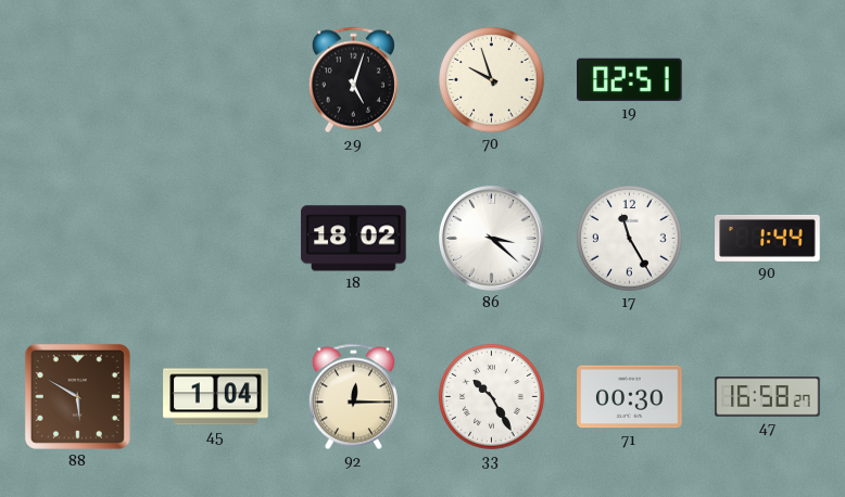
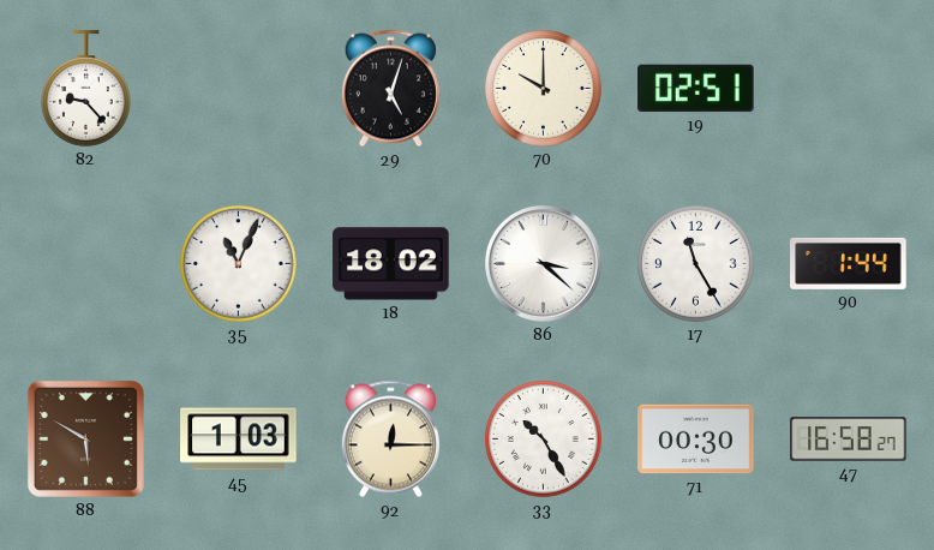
82: none -> 9:23 (86, 89)
70: 9:57 -> 10:00 (544, 89)
35: none -> 11:04 (239, 264)
45: 1:04 -> 1:03 (239, 440)
